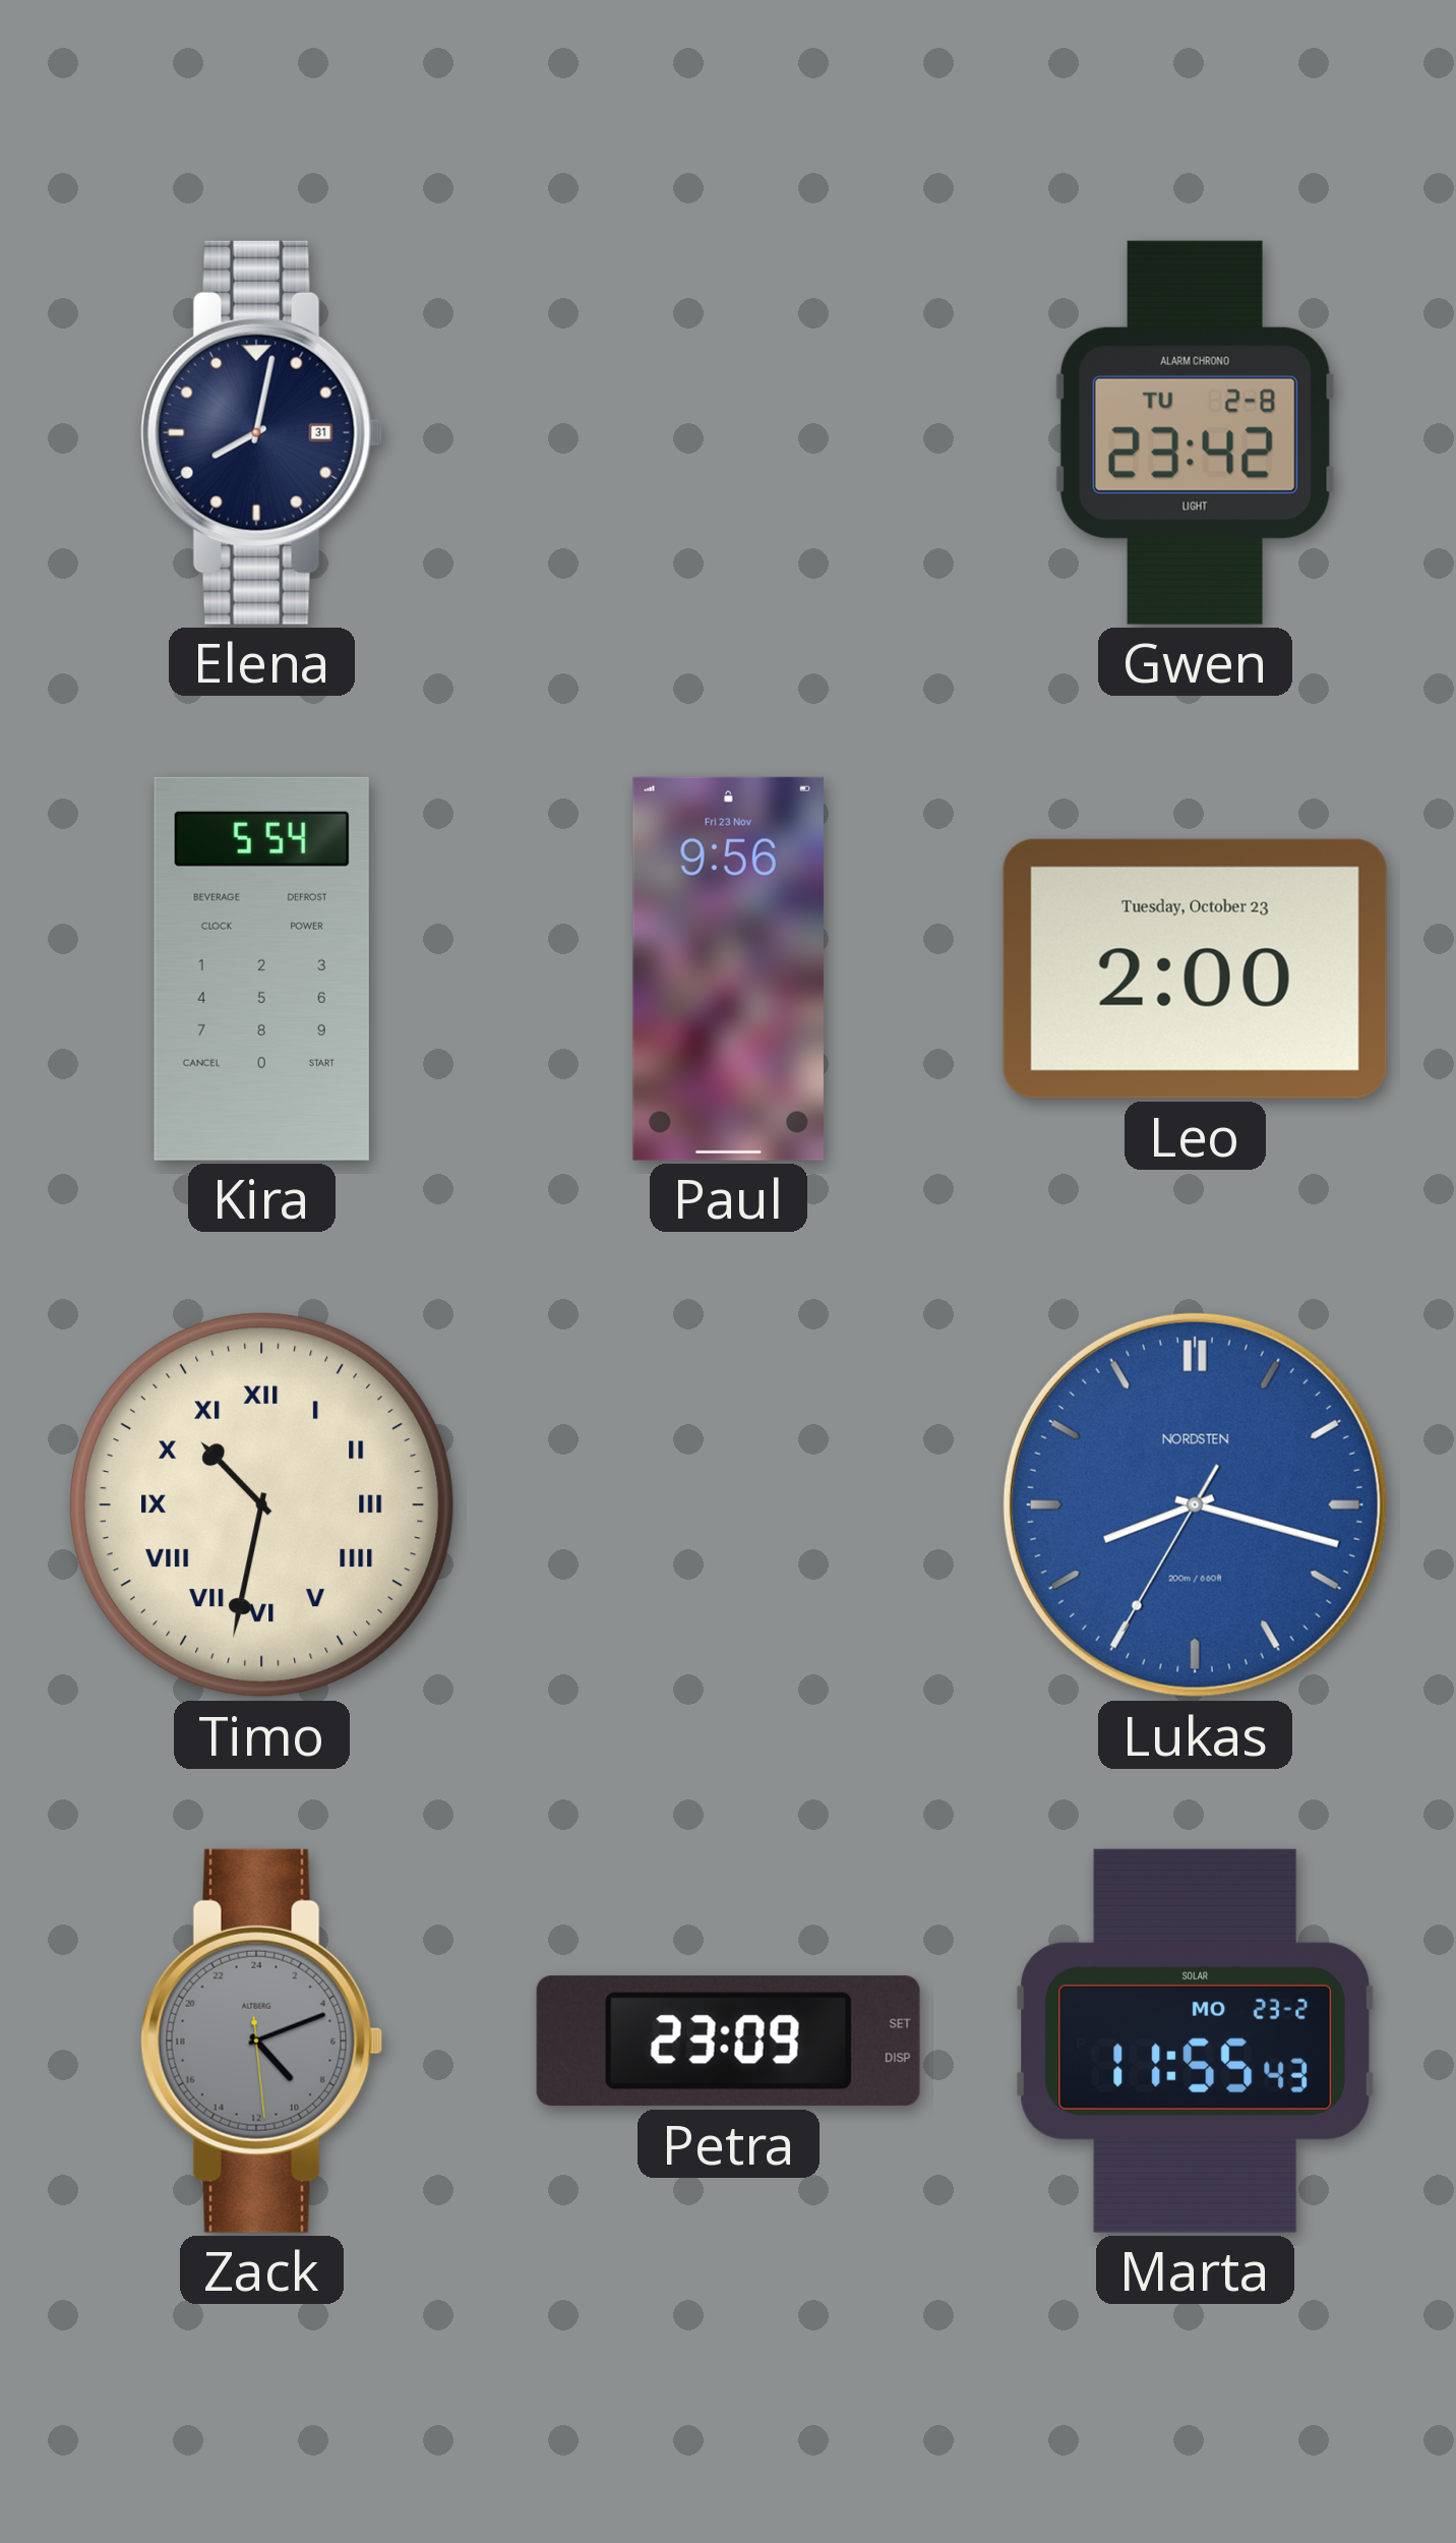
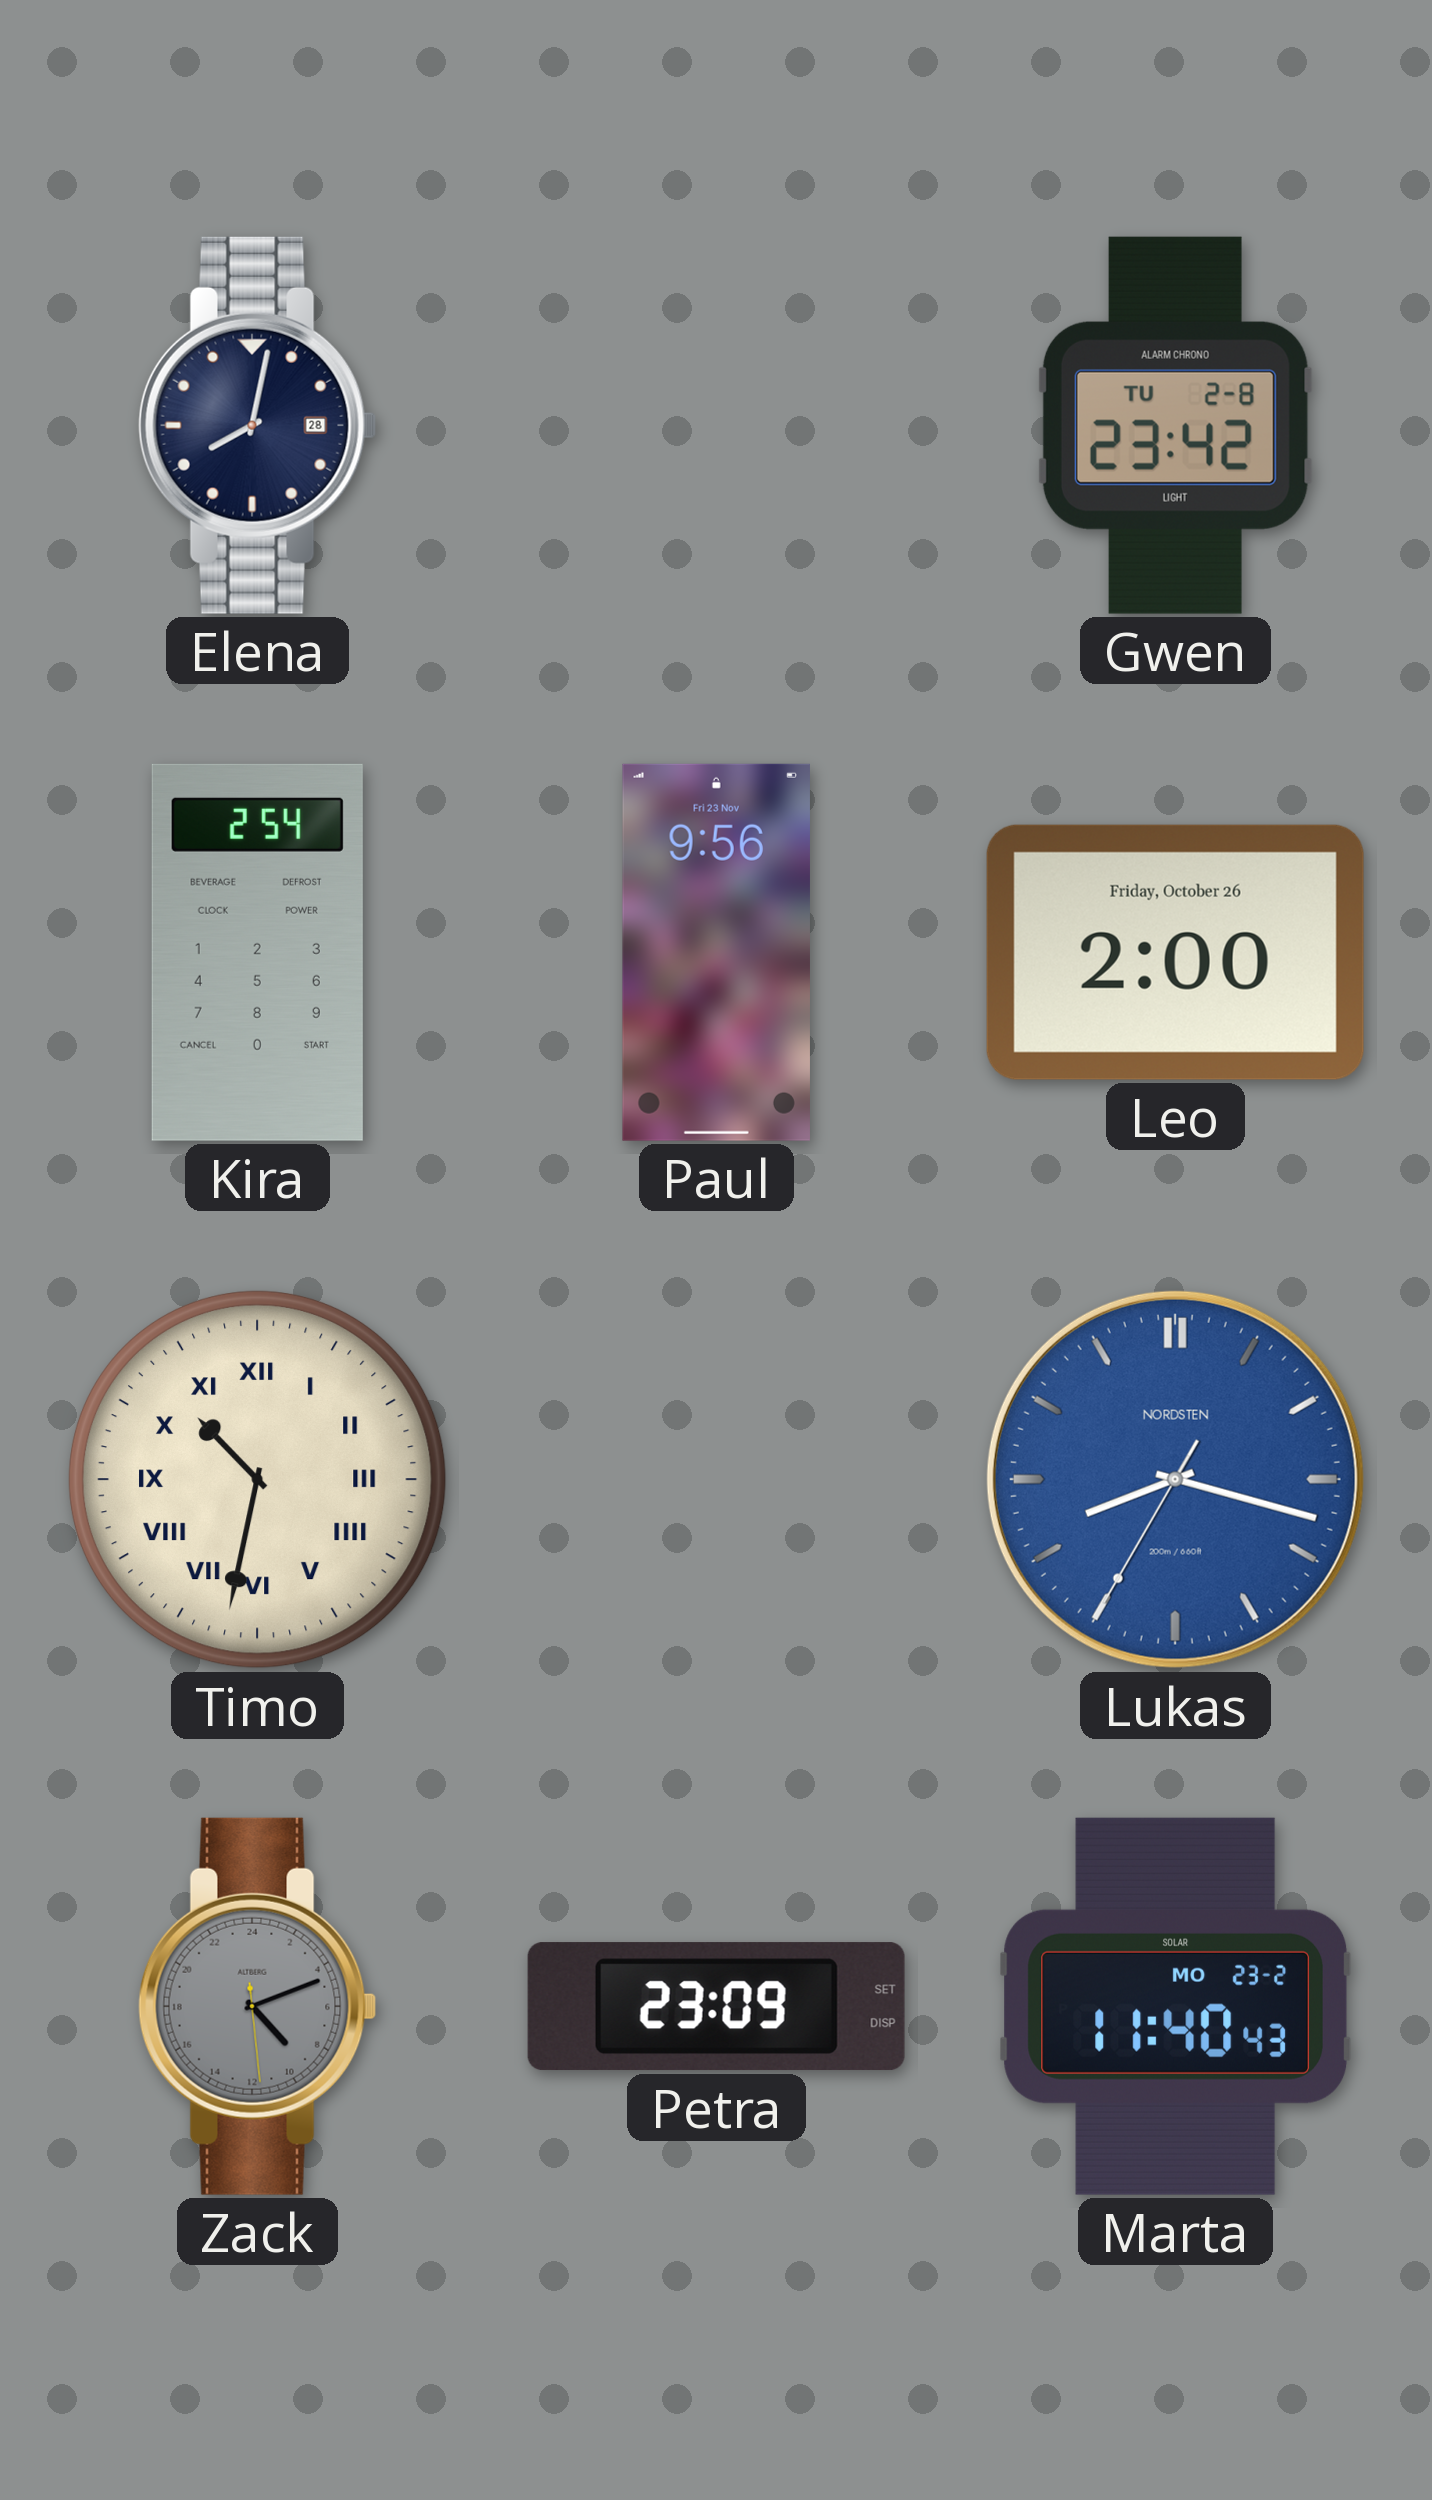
Elena date: 31 -> 28 (258, 425)
Kira: 5:54 -> 2:54 (257, 952)
Leo date: Tuesday, October 23 -> Friday, October 26 (1175, 952)
Marta: 11:55 -> 11:40 (1176, 2006)
